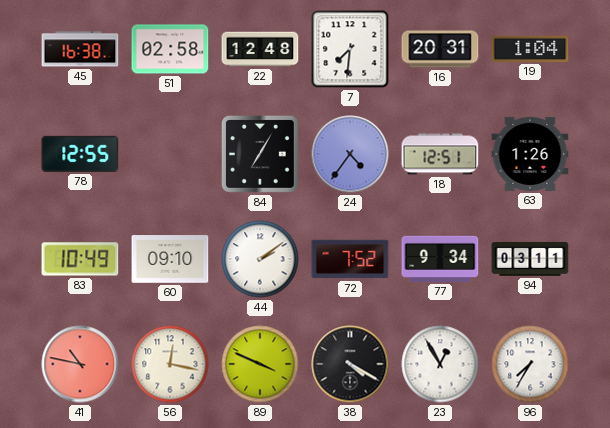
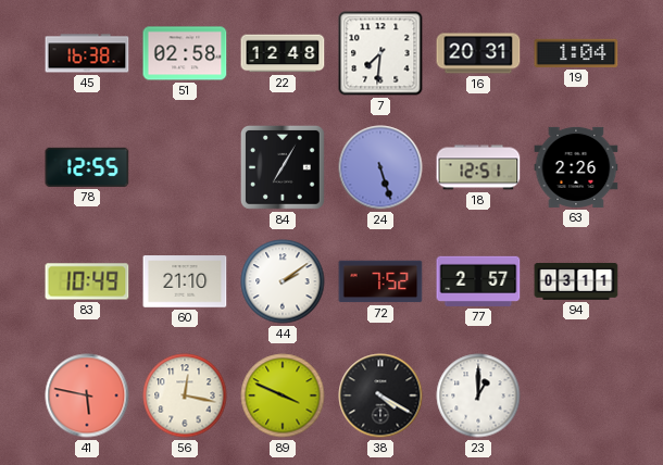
24: 4:36 -> 5:27 (380, 167)
63: 1:26 -> 2:26 (576, 167)
60: 09:10 -> 21:10 (185, 281)
77: 9:34 -> 2:57 (478, 281)
41: 10:47 -> 5:47 (87, 395)
23: 12:55 -> 1:00 (478, 395)
96: 7:35 -> none (530, 364)
